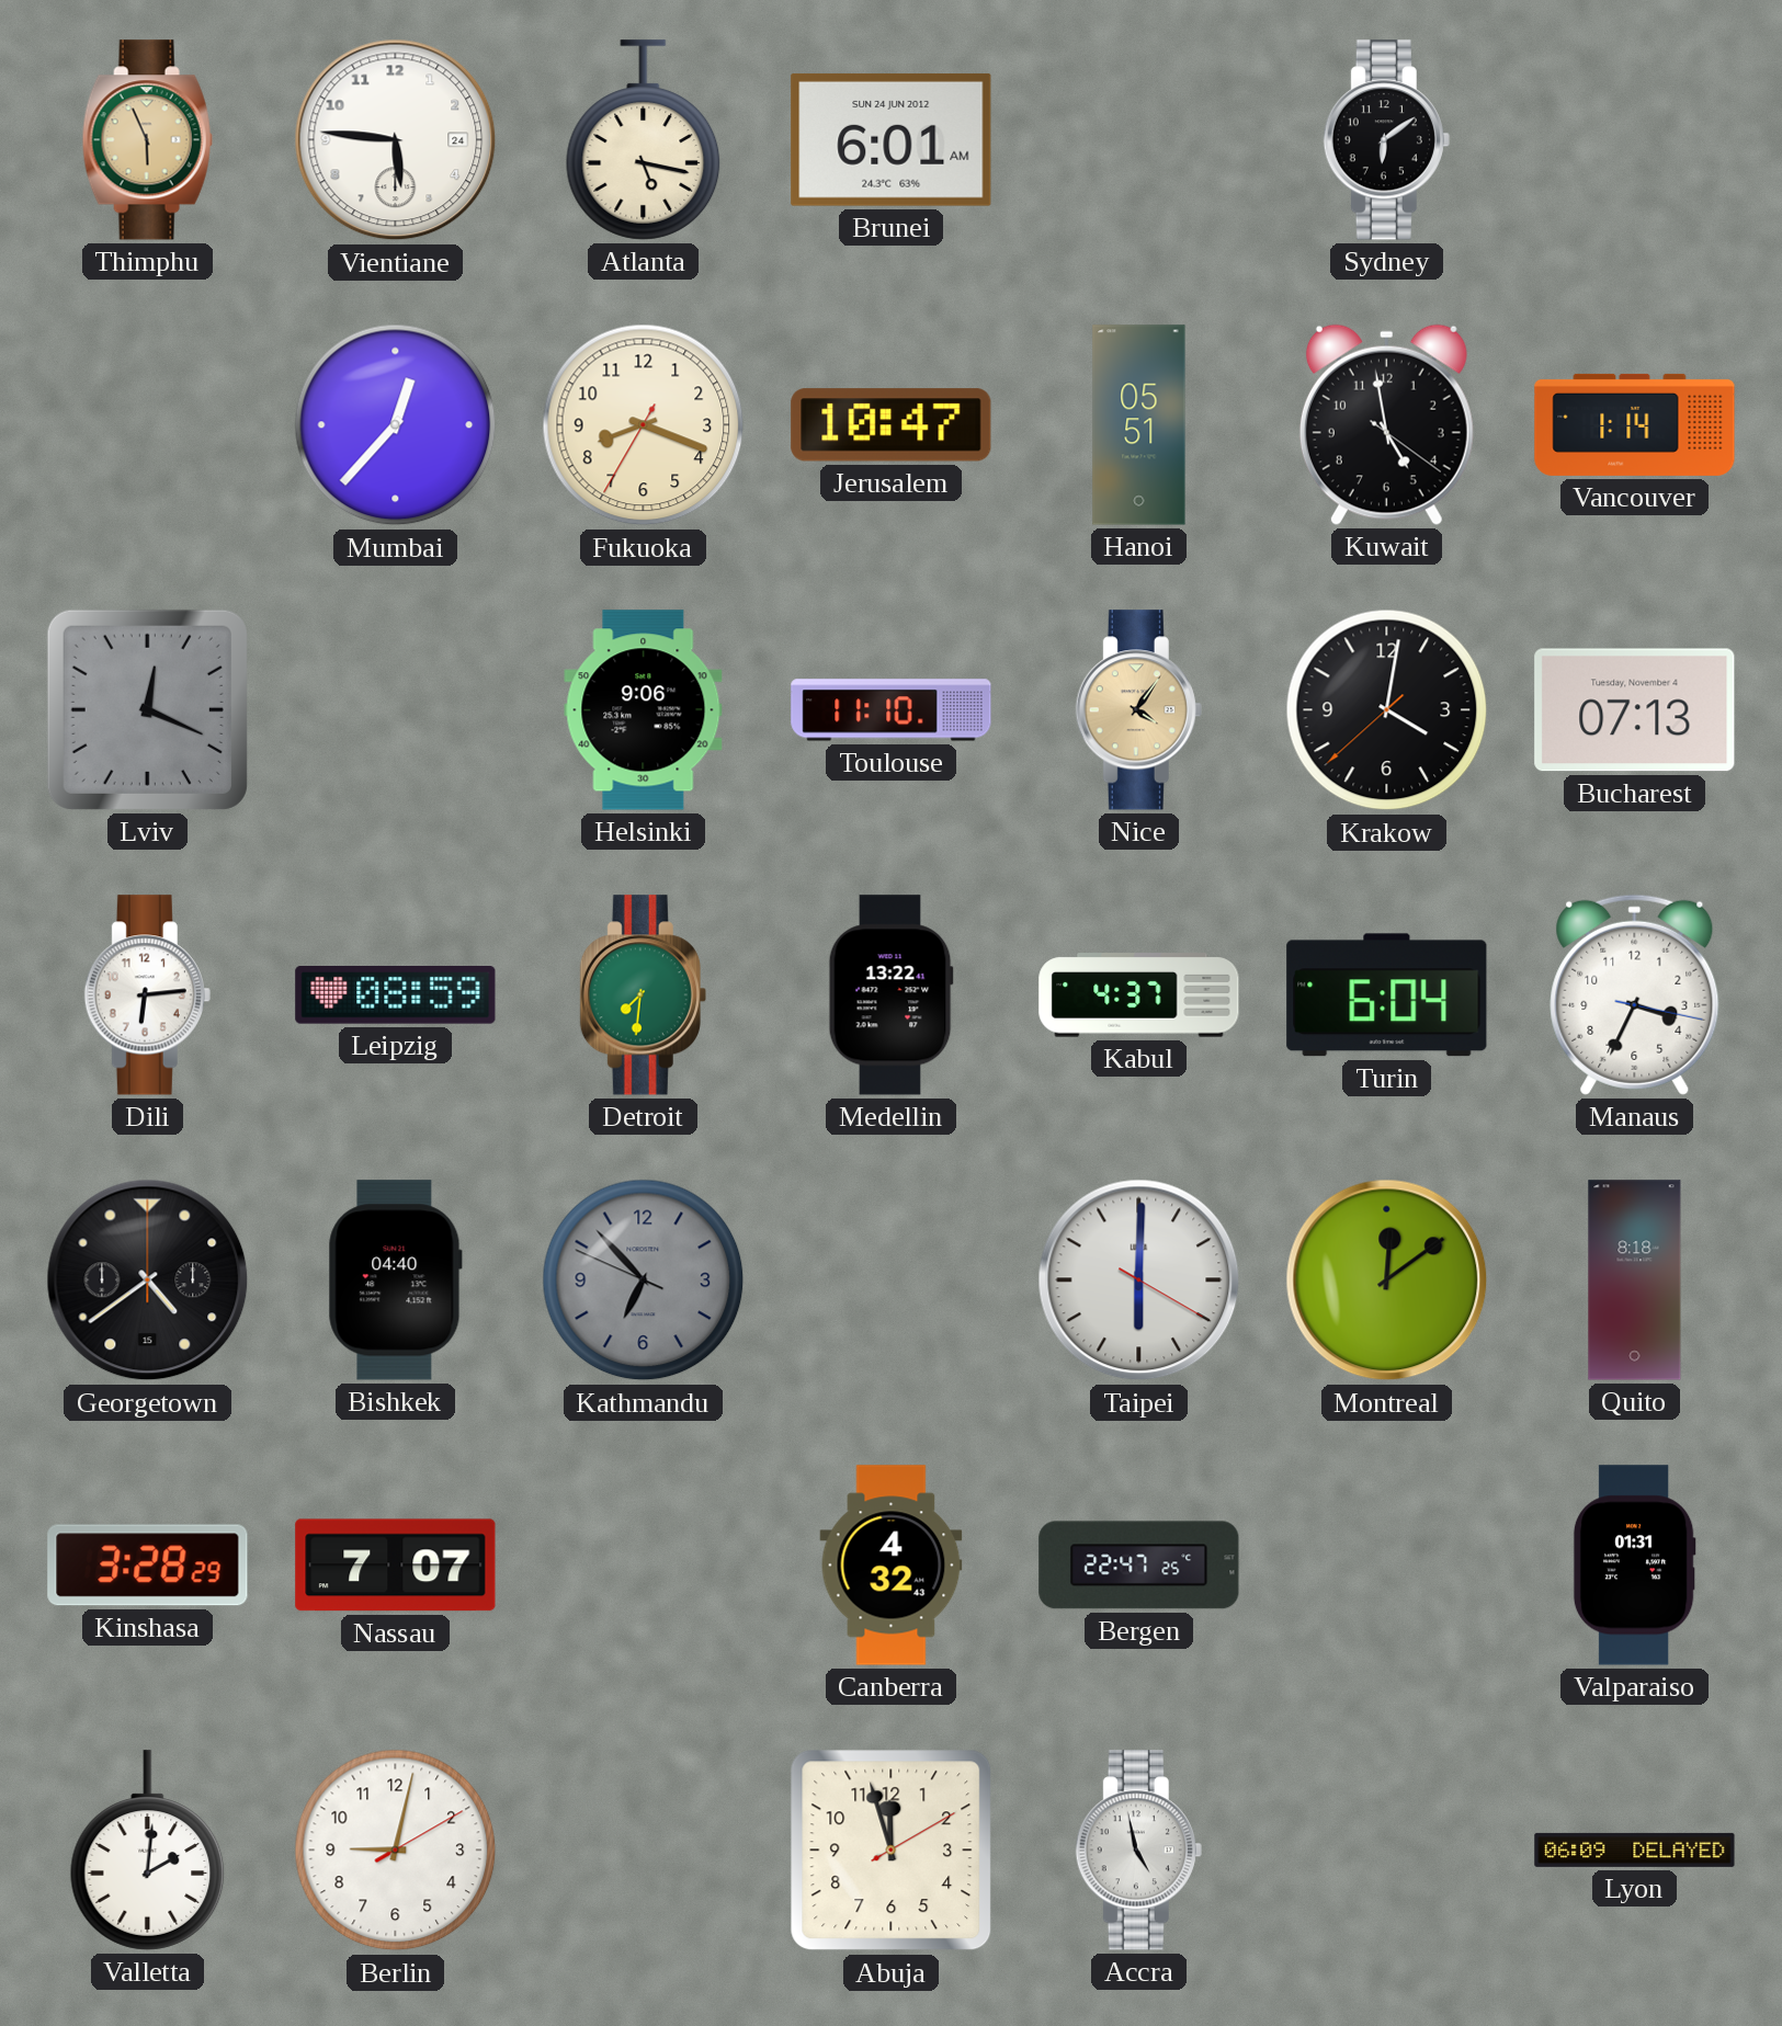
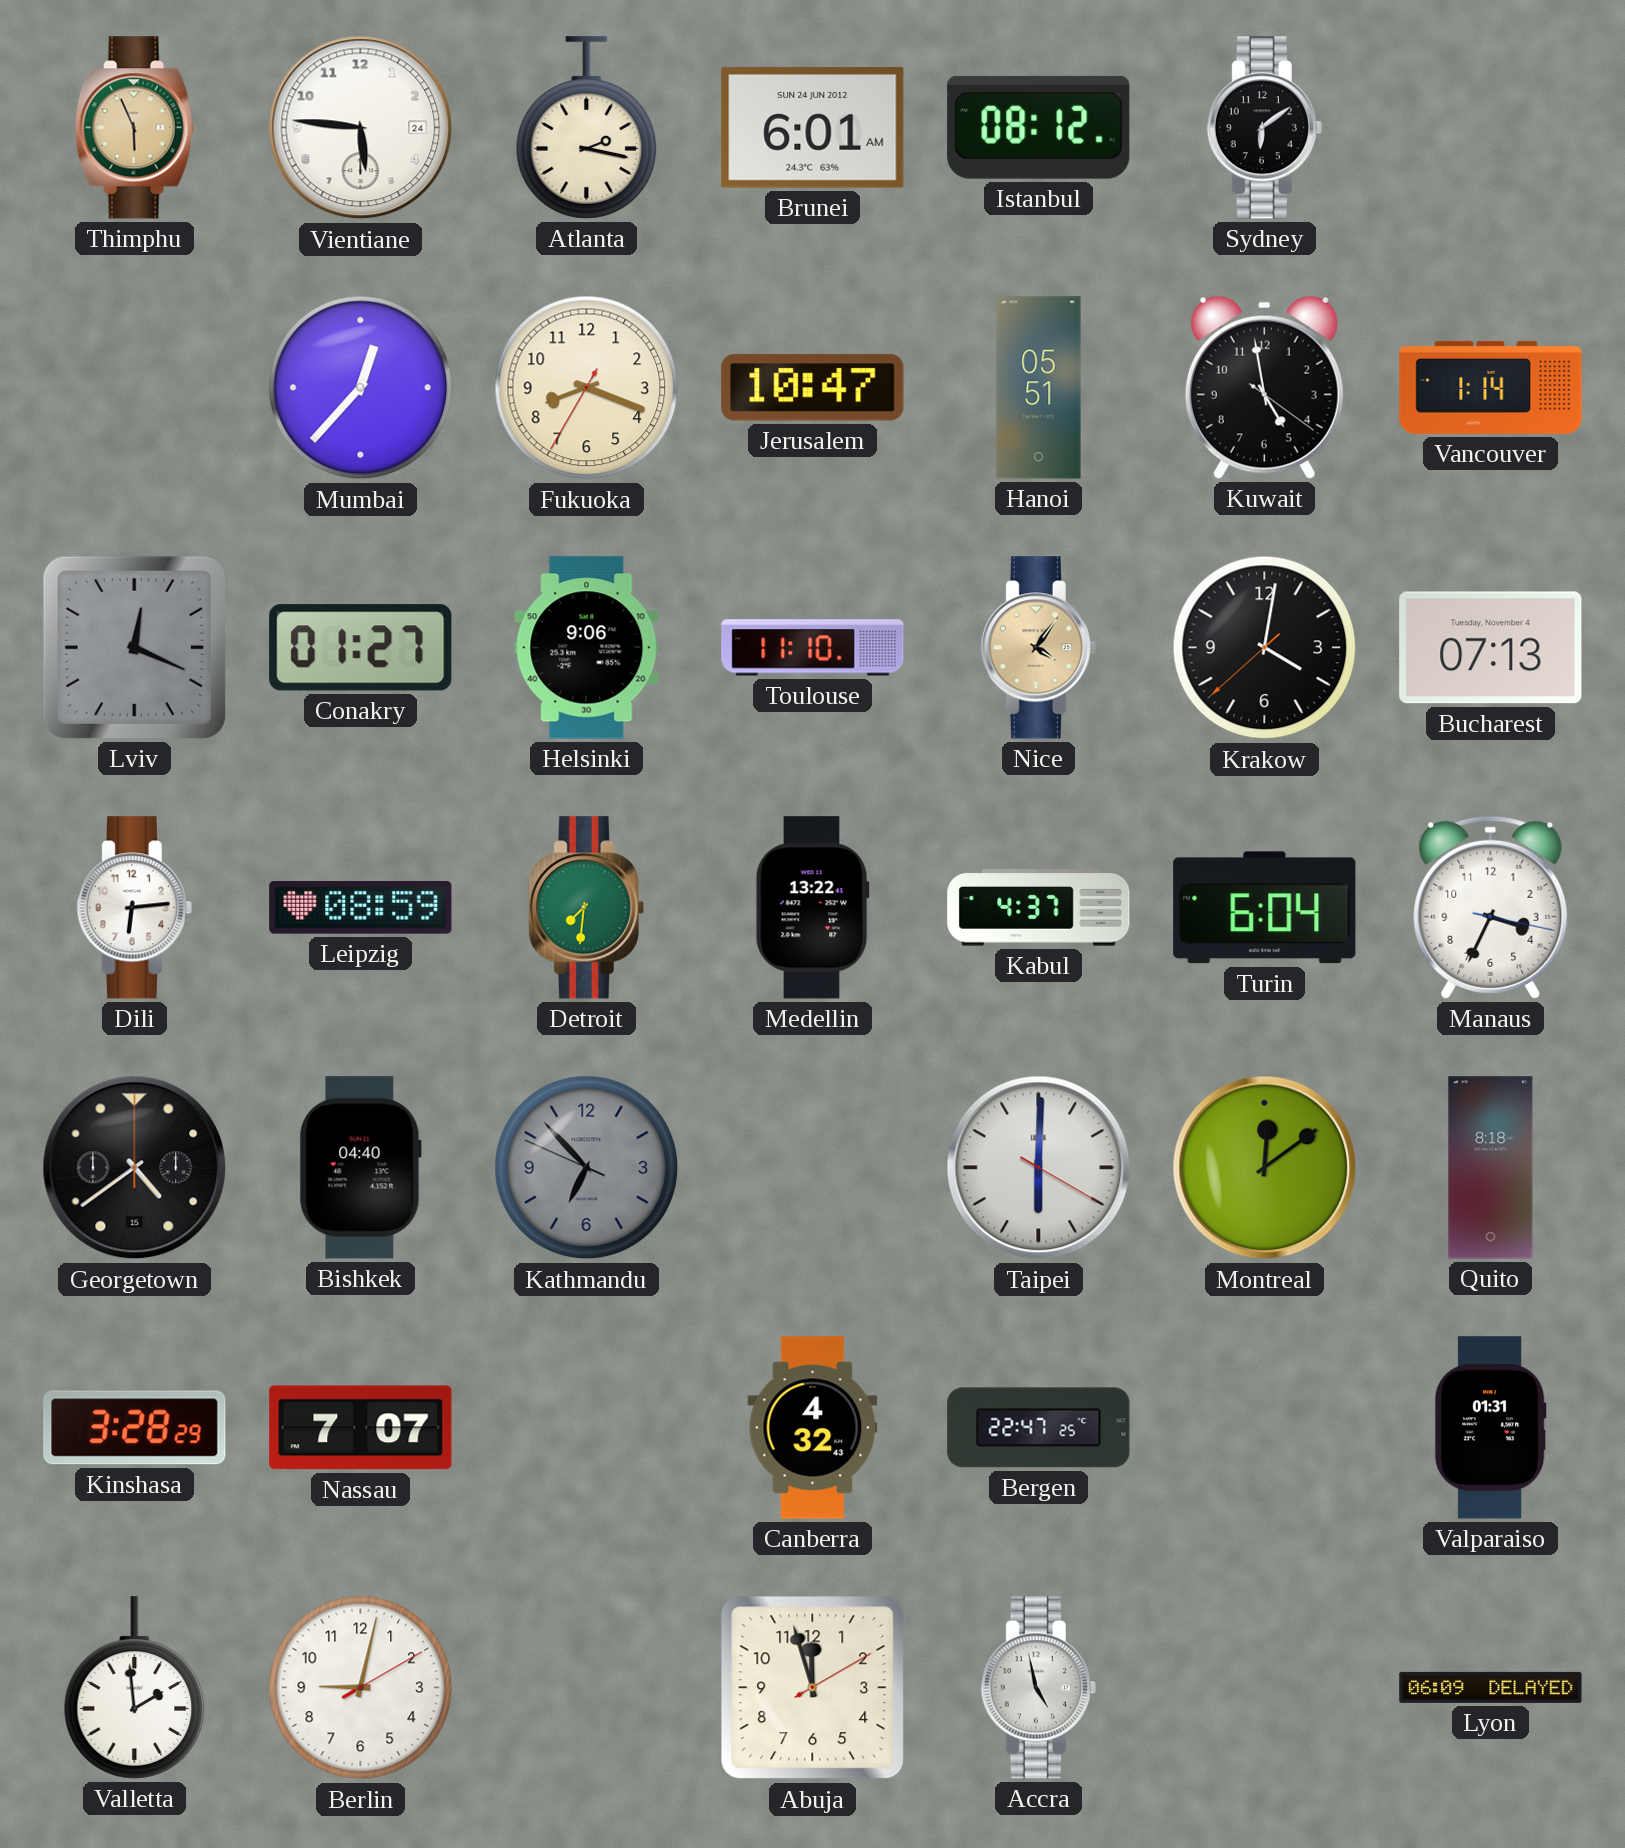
Atlanta: 5:17 -> 2:17 (587, 128)
Istanbul: none -> 08:12 (1039, 127)
Conakry: none -> 01:27 (361, 648)
Valletta: 2:01 -> 1:59 (135, 1688)
